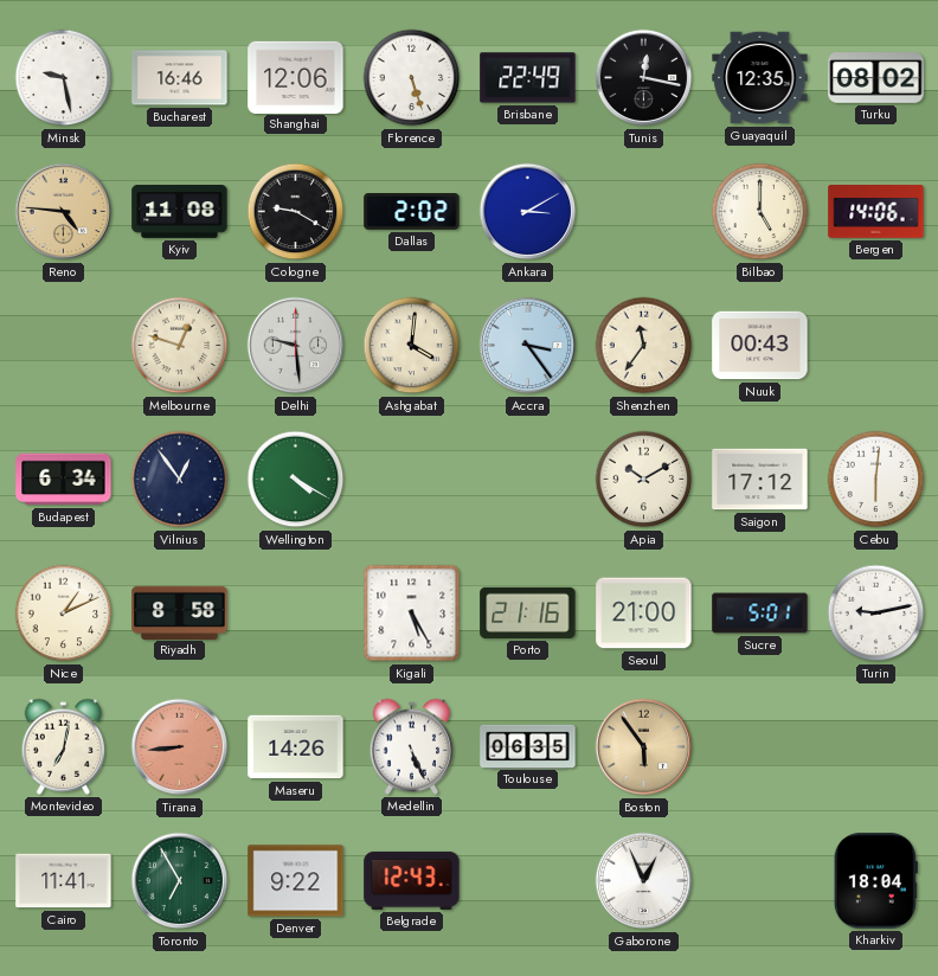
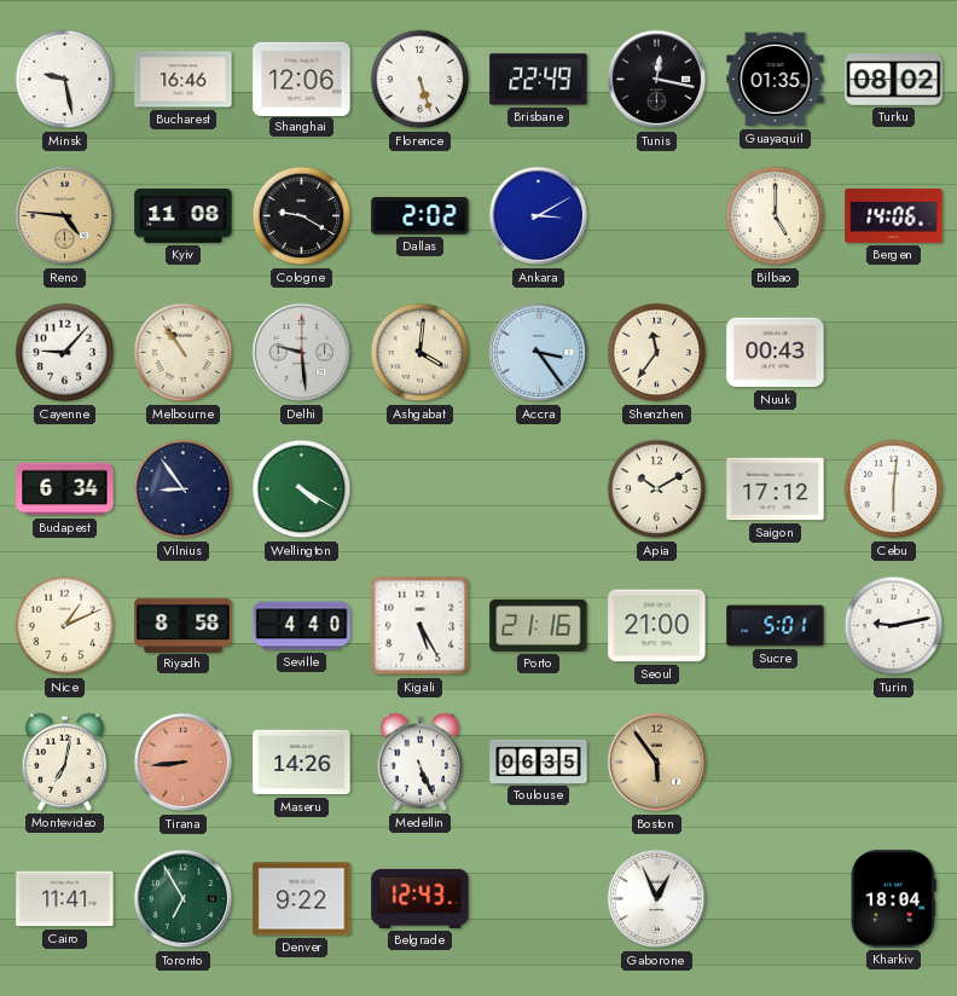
Guayaquil: 12:35 -> 01:35 (776, 80)
Cayenne: none -> 9:07 (65, 353)
Melbourne: 12:48 -> 10:54 (184, 353)
Vilnius: 12:54 -> 8:54 (184, 490)
Seville: none -> 4:40 (302, 626)
